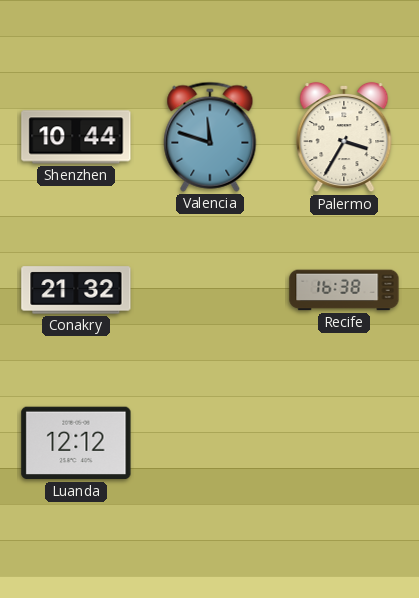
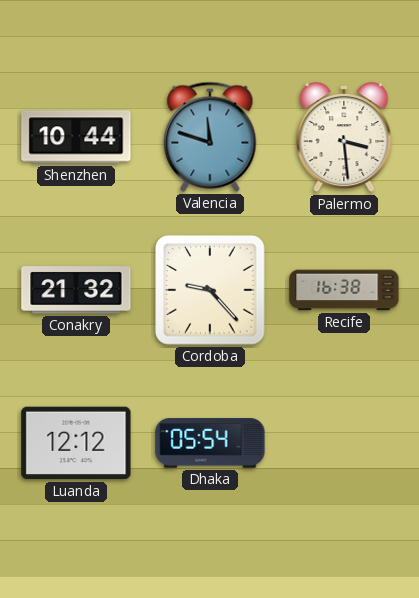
Palermo: 3:35 -> 3:29 (344, 137)
Cordoba: none -> 9:23 (210, 290)
Dhaka: none -> 05:54 (210, 443)
